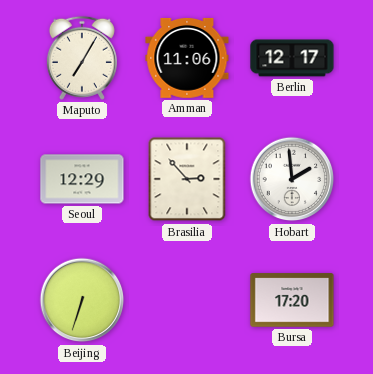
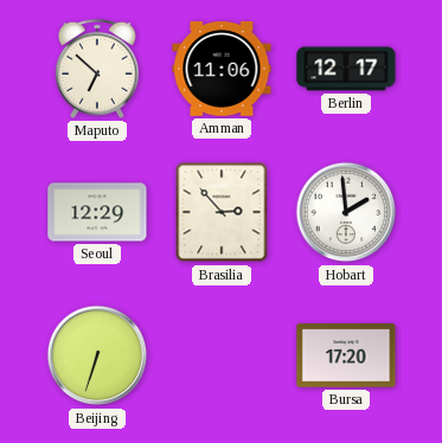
Maputo: 7:05 -> 6:52 (97, 69)
